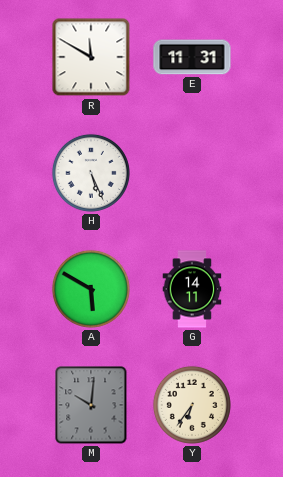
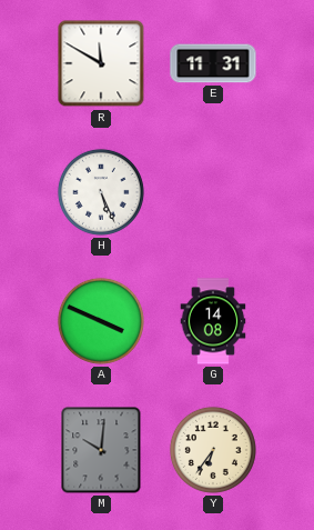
A: 5:50 -> 3:49 (101, 321)
G: 14:11 -> 14:08 (213, 321)
